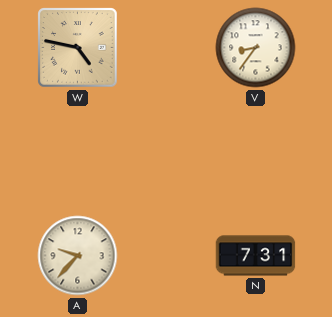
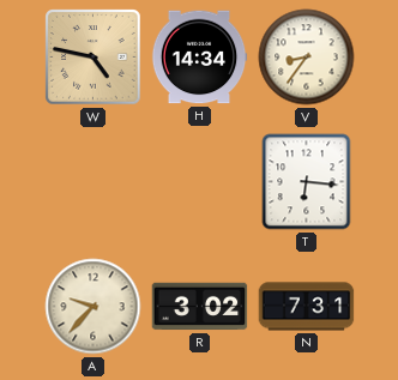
H: none -> 14:34 (199, 58)
T: none -> 6:16 (307, 182)
R: none -> 3:02 (200, 307)
